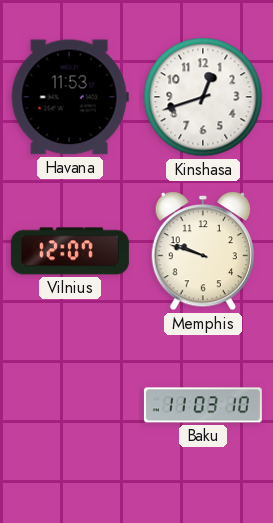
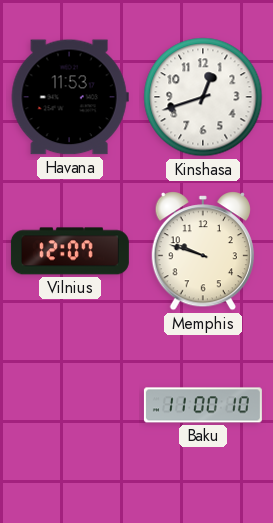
Baku: 11:03 -> 11:00 (203, 405)
